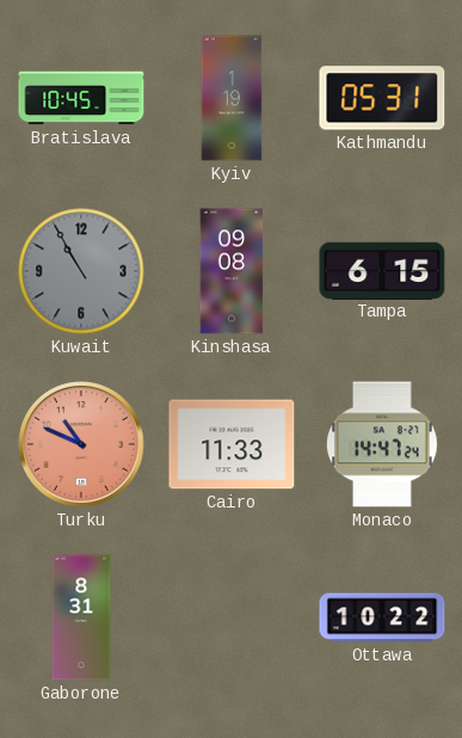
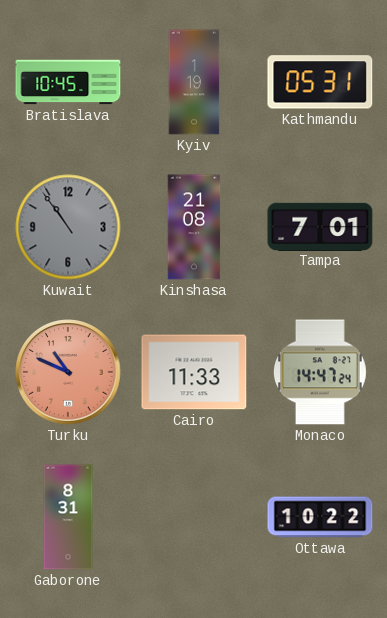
Kuwait: 10:55 -> 10:54 (68, 227)
Kinshasa: 09:08 -> 21:08 (194, 227)
Tampa: 6:15 -> 7:01 (320, 226)
